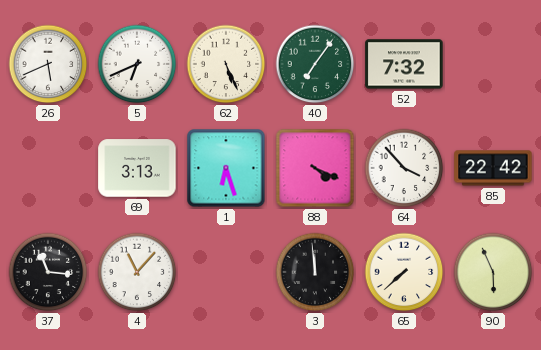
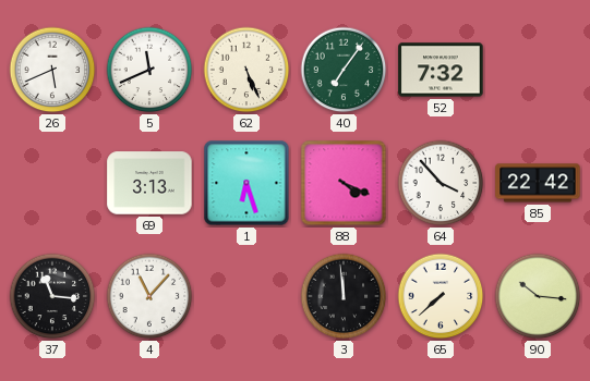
5: 6:41 -> 11:41 (149, 70)
90: 5:56 -> 10:16 (538, 296)
